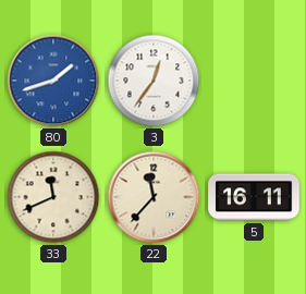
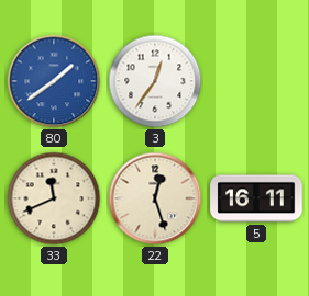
80: 1:42 -> 1:39 (54, 81)
22: 11:37 -> 12:27 (155, 198)
